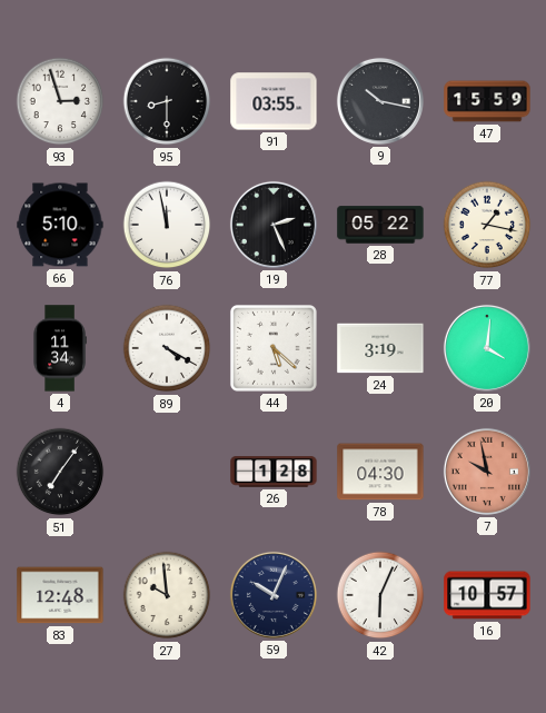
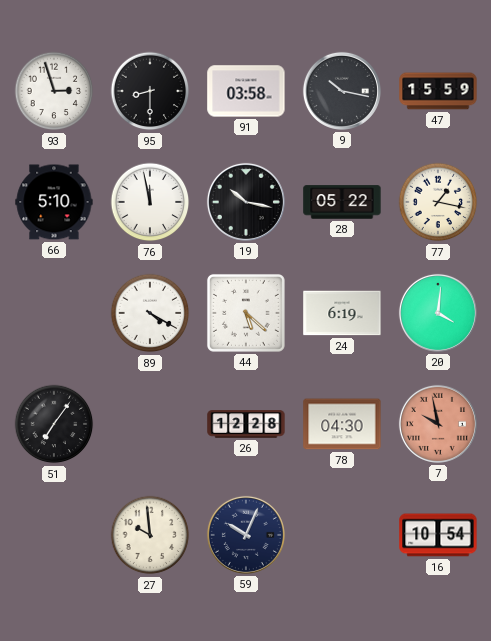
91: 03:55 -> 03:58 (246, 91)
19: 2:26 -> 10:17 (246, 202)
4: 11:34 -> none (60, 348)
24: 3:19 -> 6:19 (342, 313)
26: 1:28 -> 12:28 (246, 424)
83: 12:48 -> none (60, 595)
42: 6:04 -> none (380, 595)
16: 10:57 -> 10:54 (438, 535)
